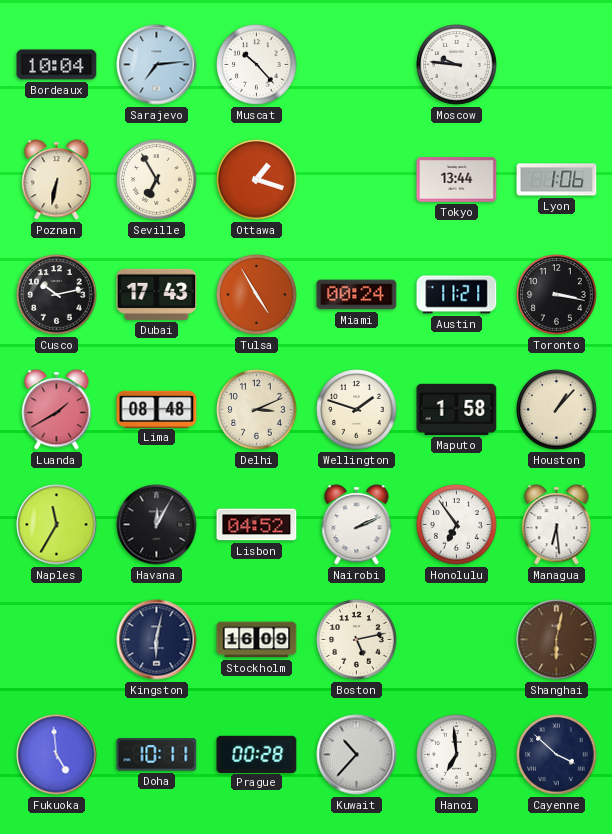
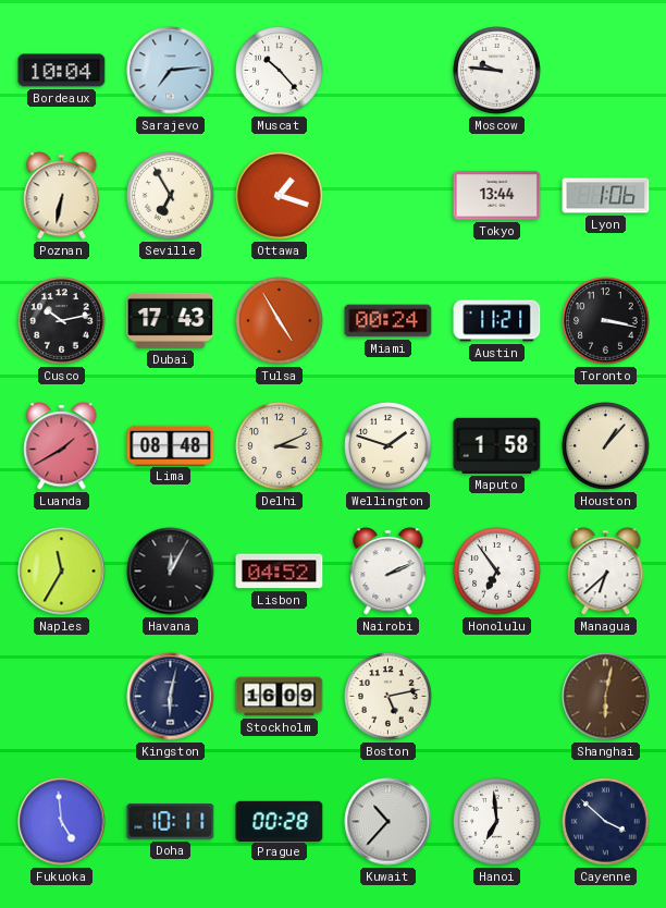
Managua: 6:29 -> 6:38 (606, 572)
